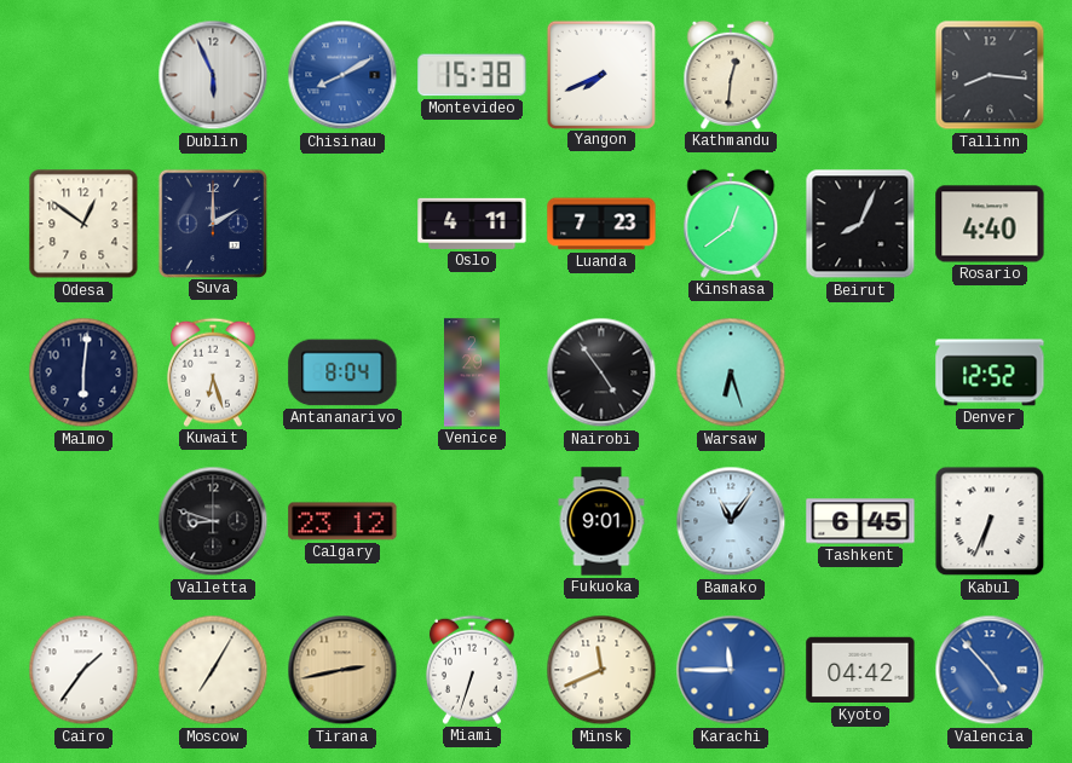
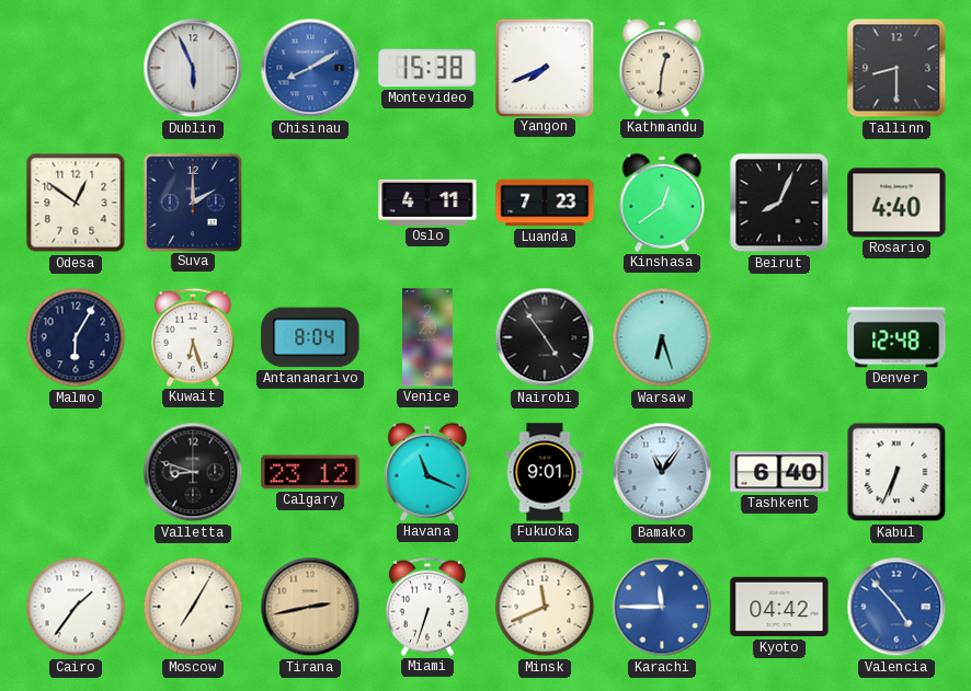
Tallinn: 8:16 -> 8:30 (896, 68)
Malmo: 6:01 -> 6:05 (76, 337)
Denver: 12:52 -> 12:48 (896, 337)
Havana: none -> 11:19 (427, 472)
Tashkent: 6:45 -> 6:40 (779, 472)
